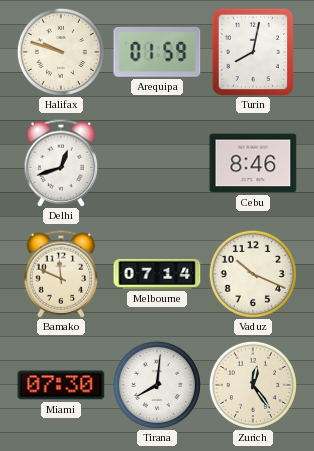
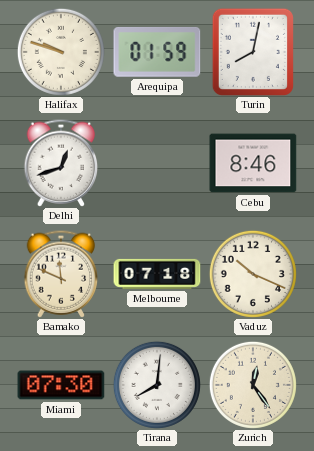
Melbourne: 07:14 -> 07:18 (157, 274)
